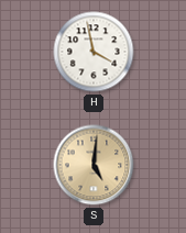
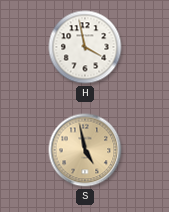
S: 5:01 -> 4:58 (85, 150)
